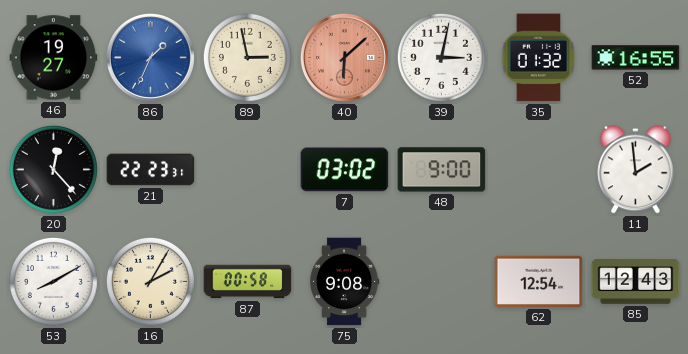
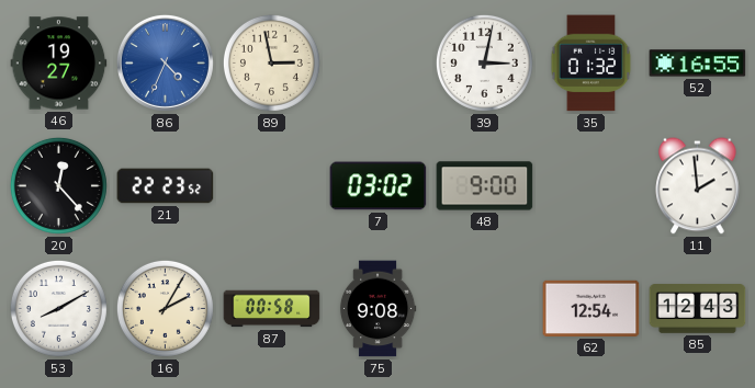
86: 1:34 -> 4:34 (165, 62)
40: 6:08 -> none (344, 57)
21: 22:23:31 -> 22:23:52 (166, 186)
